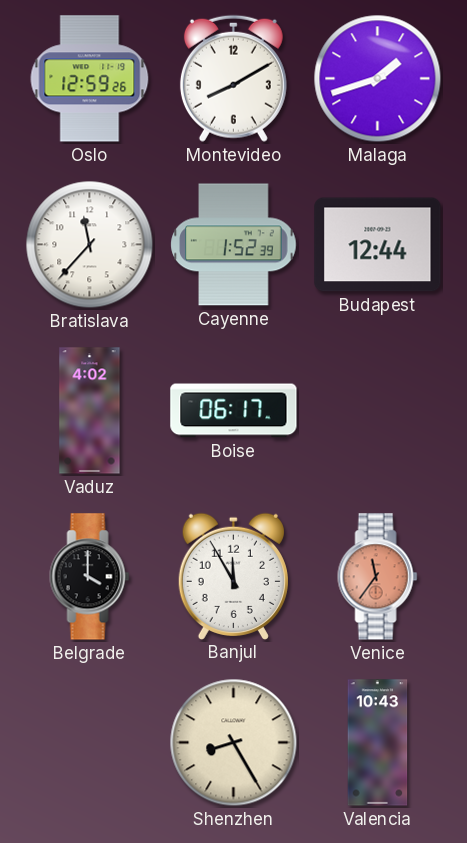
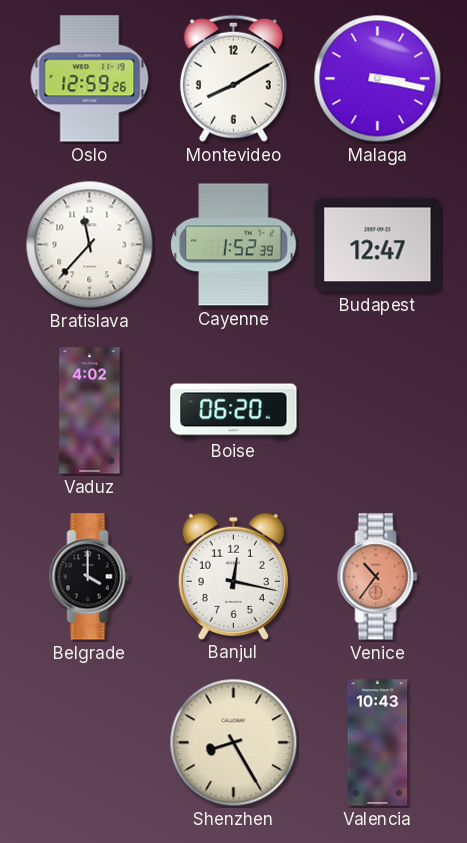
Malaga: 1:42 -> 3:17 (378, 79)
Budapest: 12:44 -> 12:47 (378, 245)
Boise: 06:17 -> 06:20 (234, 411)
Banjul: 11:55 -> 12:17 (233, 576)
Venice: 11:36 -> 10:36 (378, 577)
